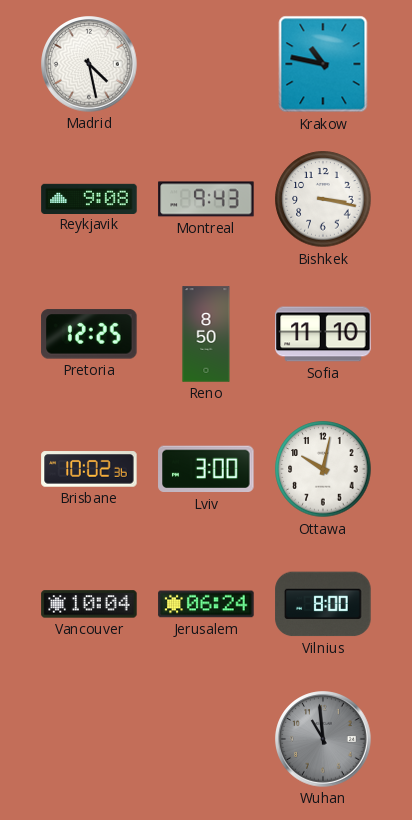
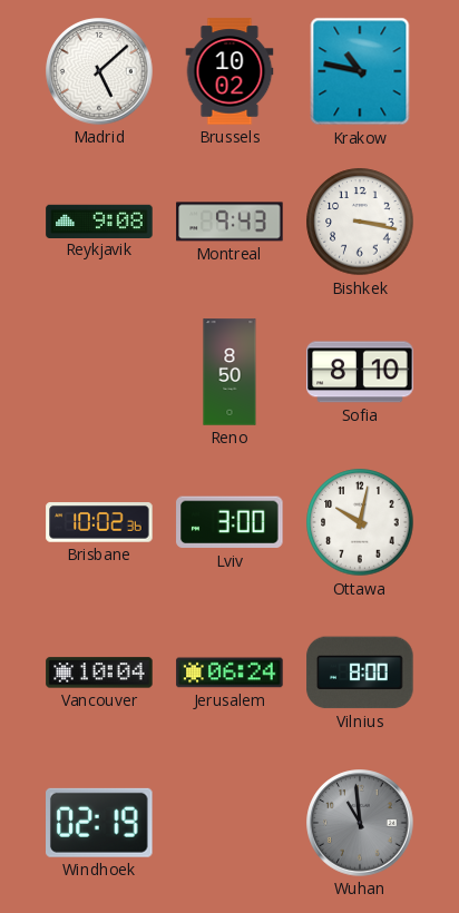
Madrid: 4:28 -> 5:08 (99, 71)
Brussels: none -> 10:02 (229, 71)
Pretoria: 12:25 -> none (89, 334)
Sofia: 11:10 -> 8:10 (360, 372)
Windhoek: none -> 02:19 (100, 823)
